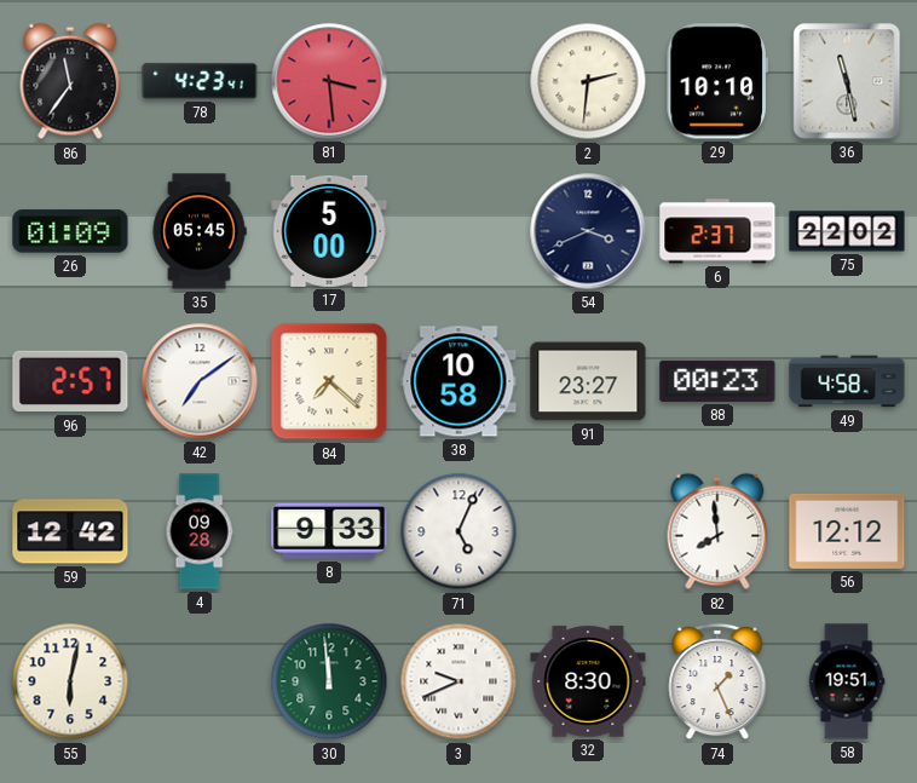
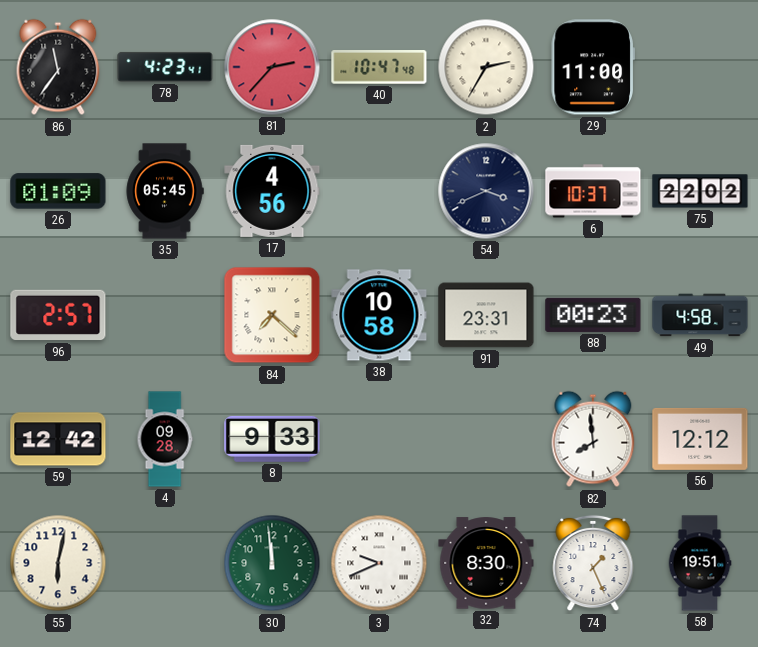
81: 3:29 -> 2:37 (272, 67)
40: none -> 10:47 (379, 68)
2: 2:31 -> 2:35 (486, 67)
29: 10:10 -> 11:00 (593, 67)
36: 11:28 -> none (847, 81)
17: 5:00 -> 4:56 (272, 191)
6: 2:37 -> 10:37 (593, 191)
42: 7:09 -> none (200, 381)
91: 23:27 -> 23:31 (486, 315)
71: 5:04 -> none (458, 531)
